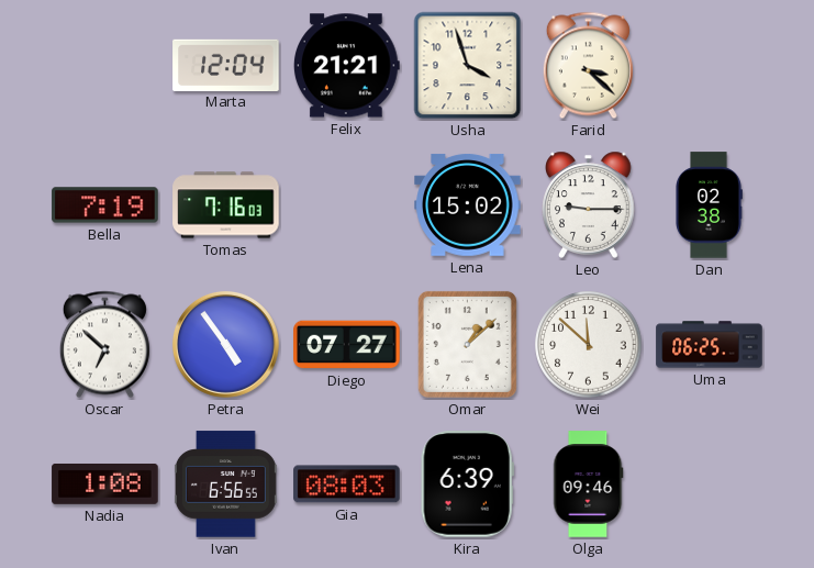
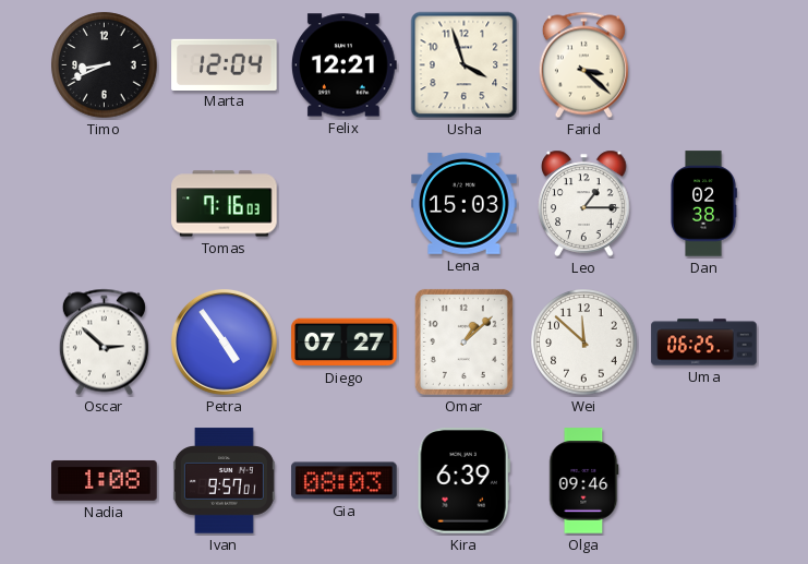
Timo: none -> 8:41 (105, 65)
Felix: 21:21 -> 12:21 (343, 65)
Bella: 7:19 -> none (105, 205)
Lena: 15:02 -> 15:03 (465, 203)
Leo: 9:15 -> 1:15 (584, 203)
Oscar: 6:52 -> 2:52 (104, 343)
Ivan: 6:56 -> 9:57 (224, 481)
